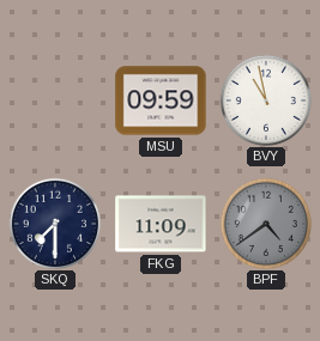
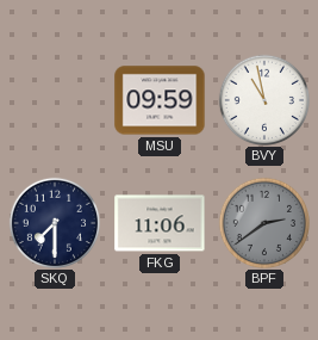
FKG: 11:09 -> 11:06 (160, 223)
BPF: 4:39 -> 2:39 (263, 222)
